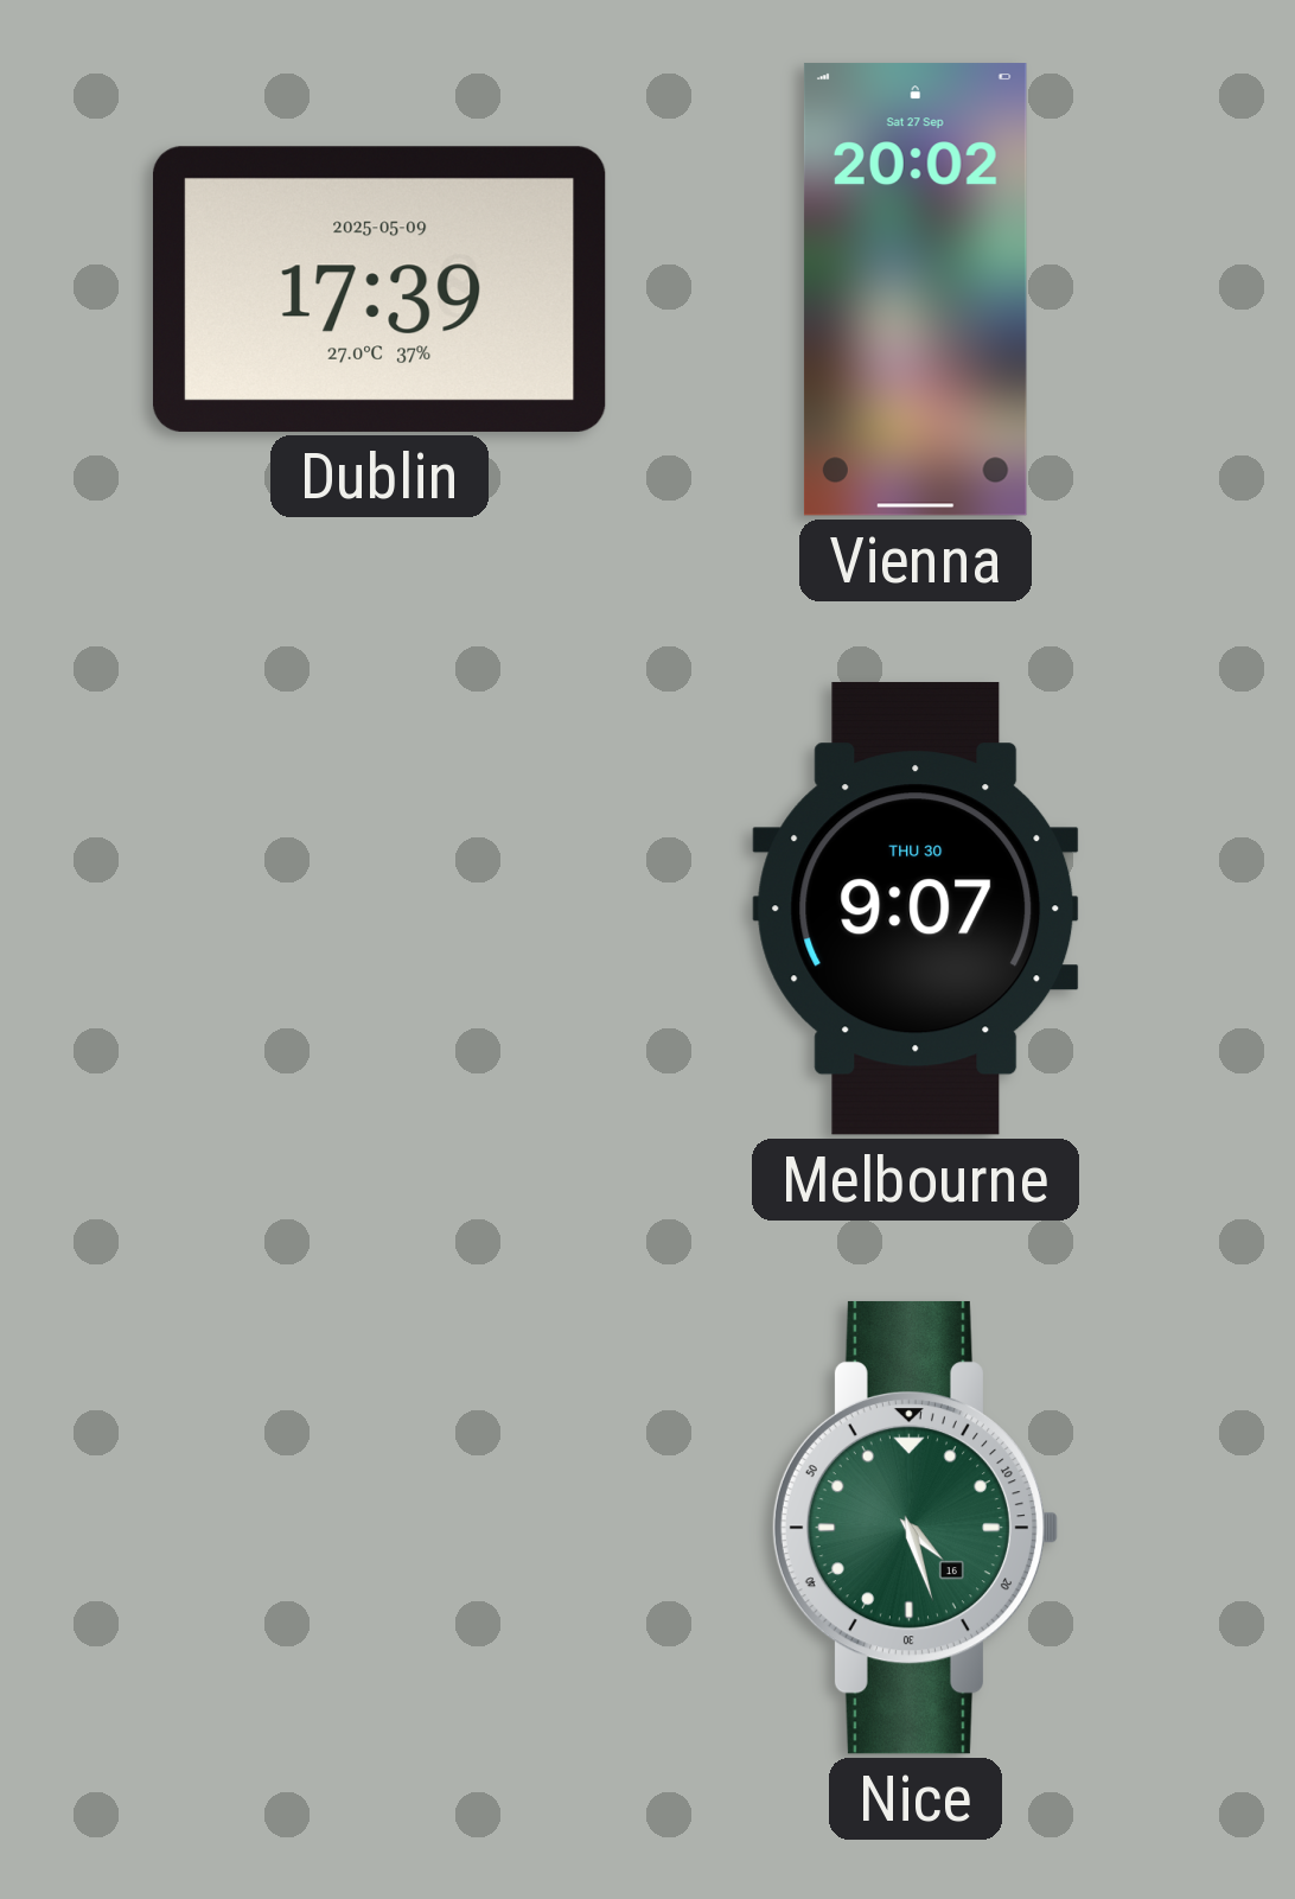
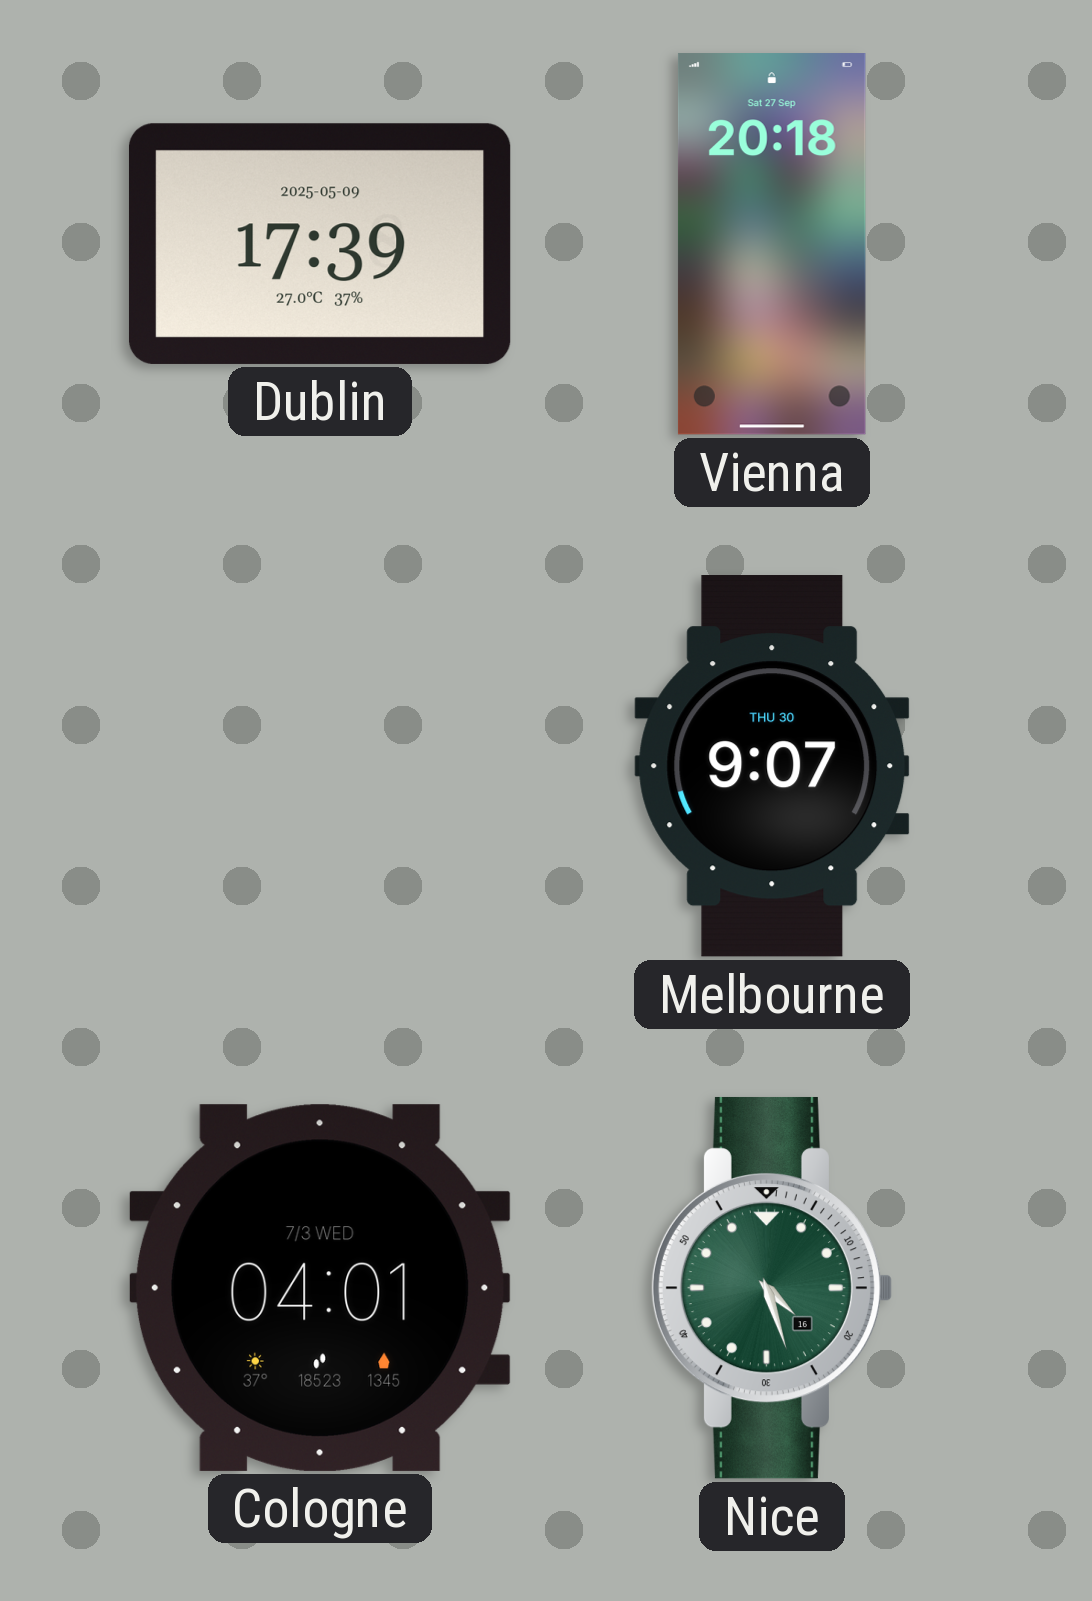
Vienna: 20:02 -> 20:18 (772, 244)
Cologne: none -> 04:01 (320, 1288)
